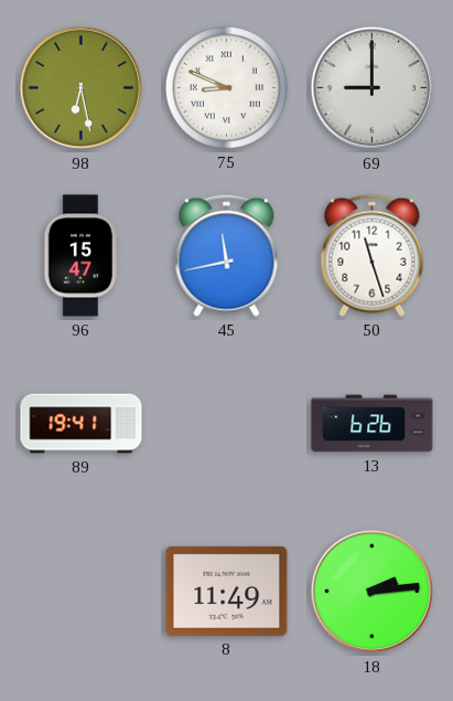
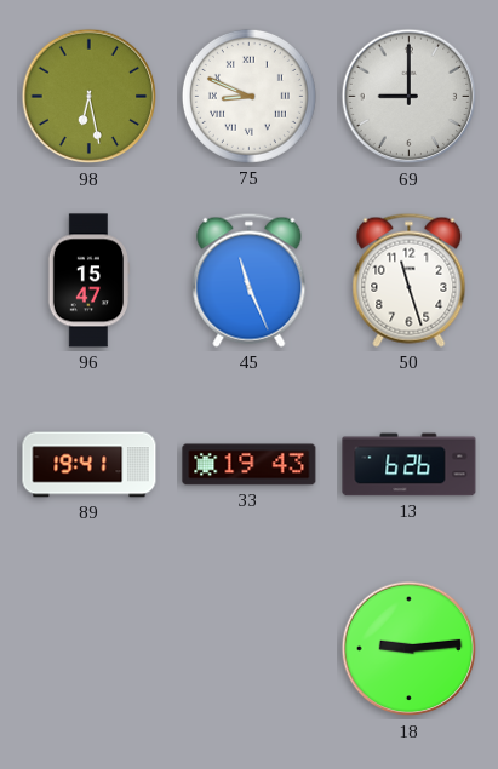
45: 11:43 -> 11:26 (250, 280)
33: none -> 19:43 (250, 465)
8: 11:49 -> none (227, 591)
18: 2:14 -> 9:14 (410, 649)
